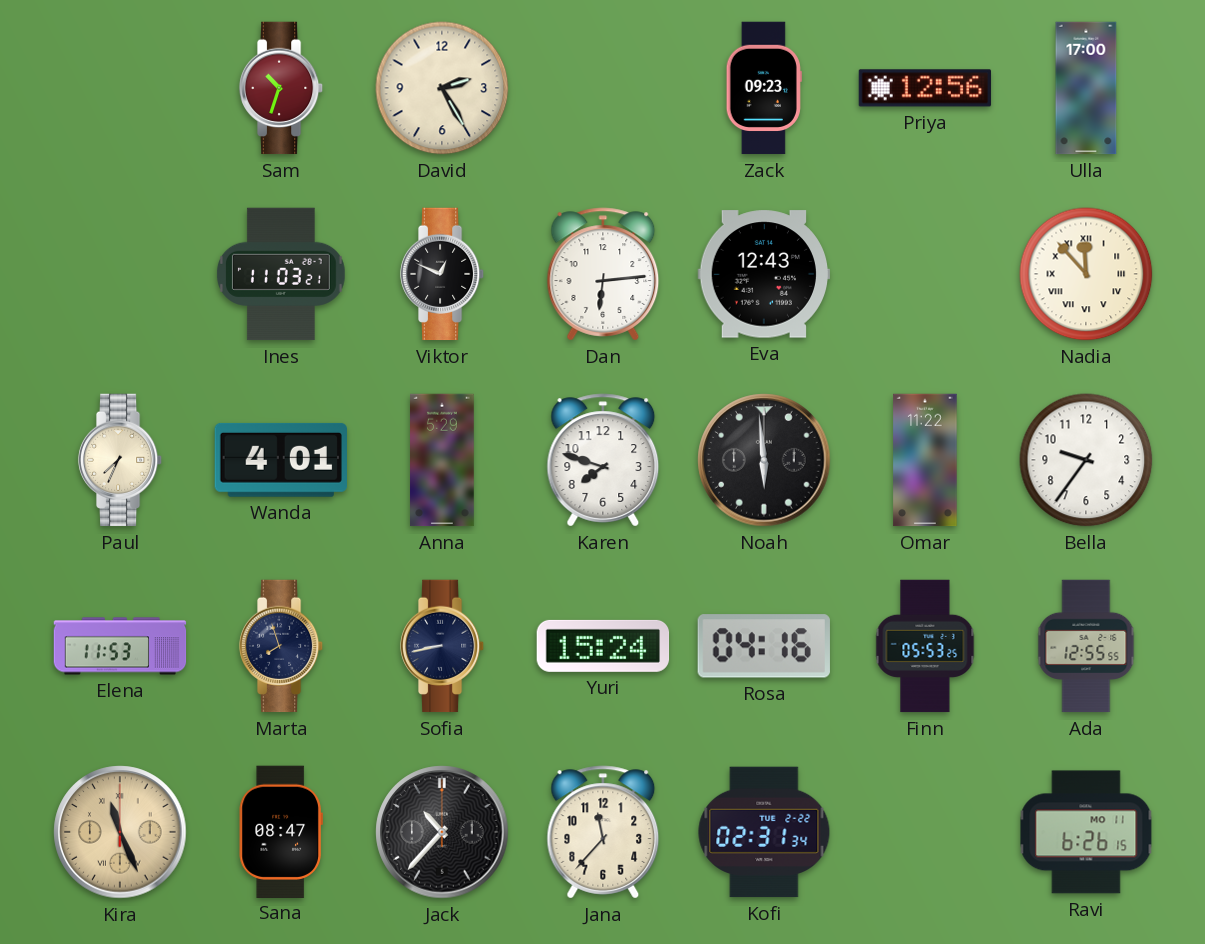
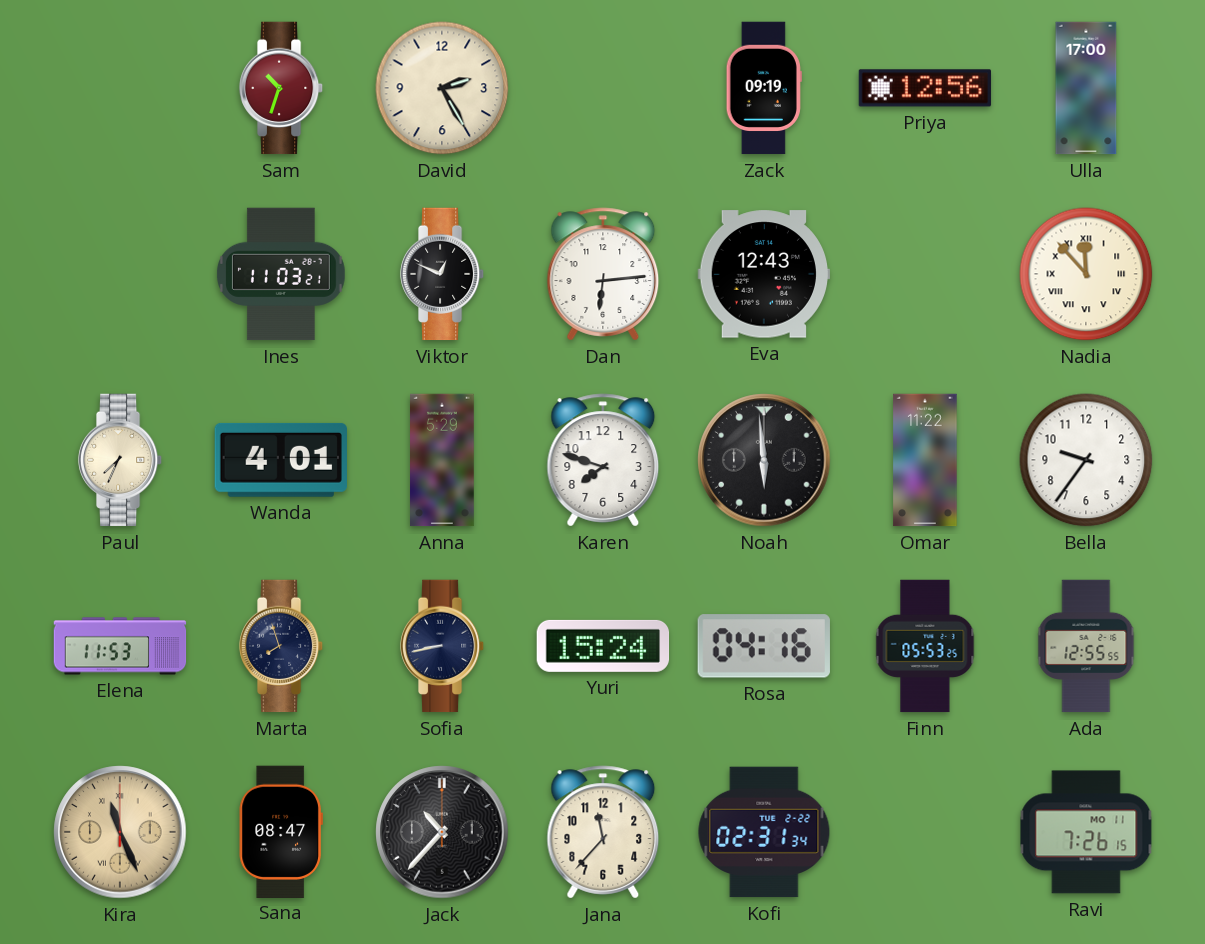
Zack: 09:23 -> 09:19 (764, 88)
Ravi: 6:26 -> 7:26 (1086, 832)
